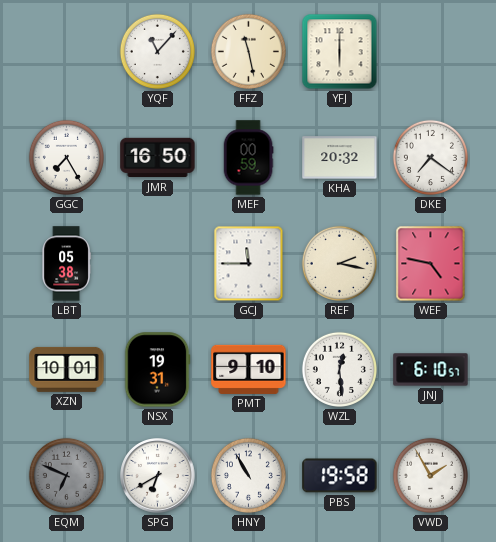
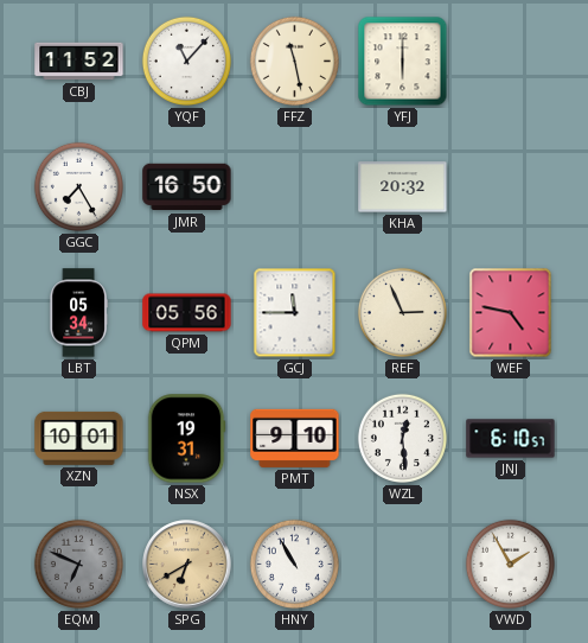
CBJ: none -> 11:52 (79, 62)
MEF: 00:59 -> none (248, 158)
DKE: 7:21 -> none (430, 157)
LBT: 05:38 -> 05:34 (78, 313)
QPM: none -> 05:56 (187, 313)
REF: 2:17 -> 2:56 (402, 312)
SPG dial: white -> champagne (187, 565)
PBS: 19:58 -> none (340, 476)
